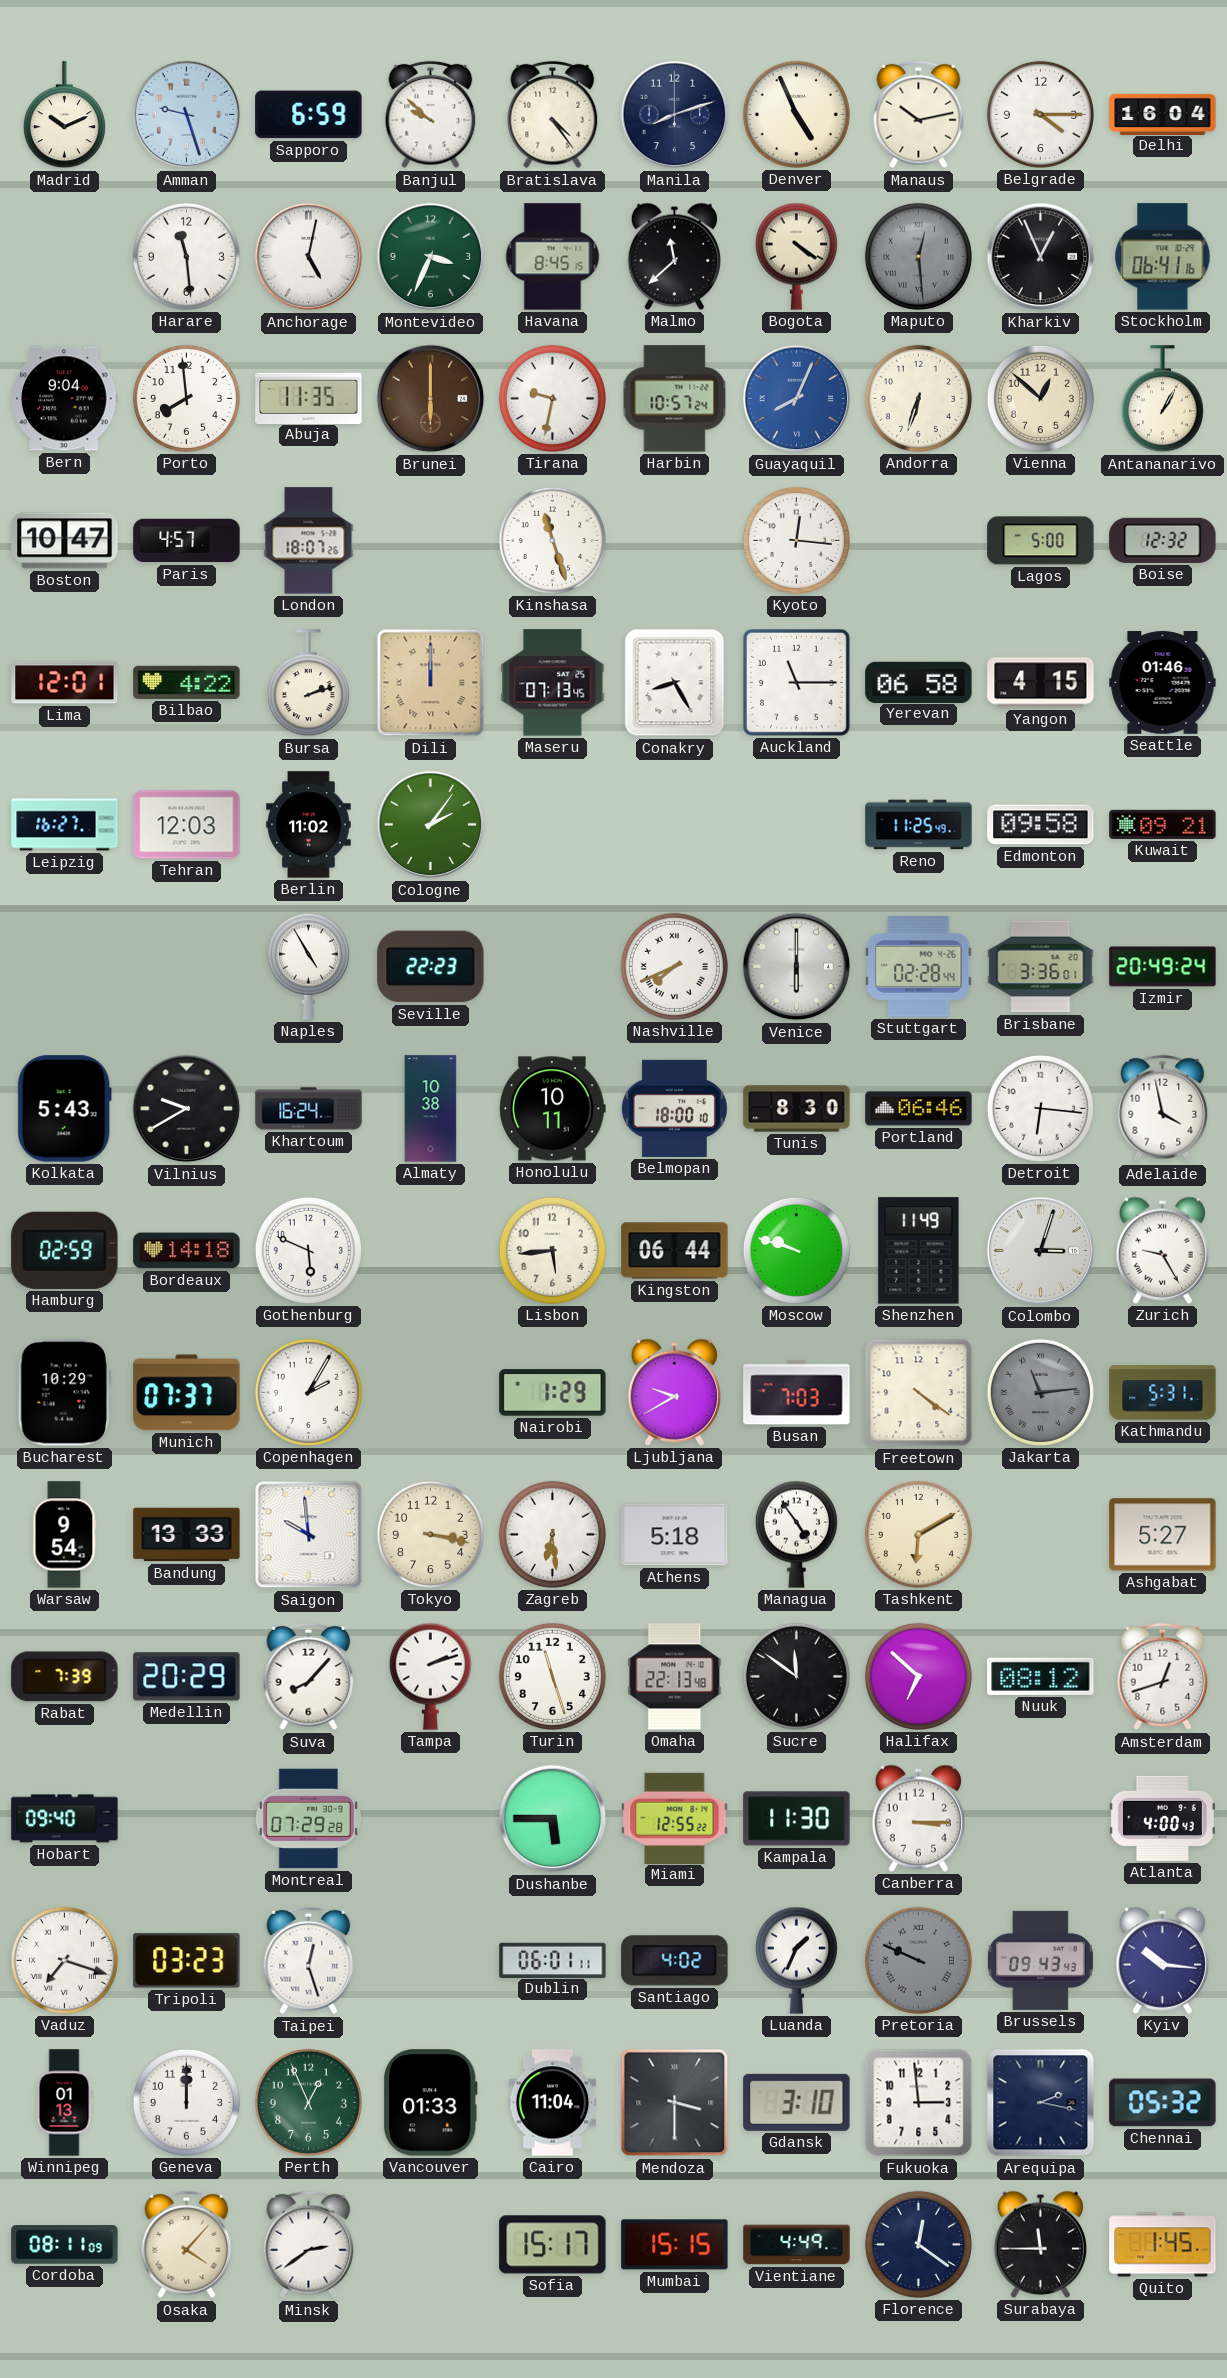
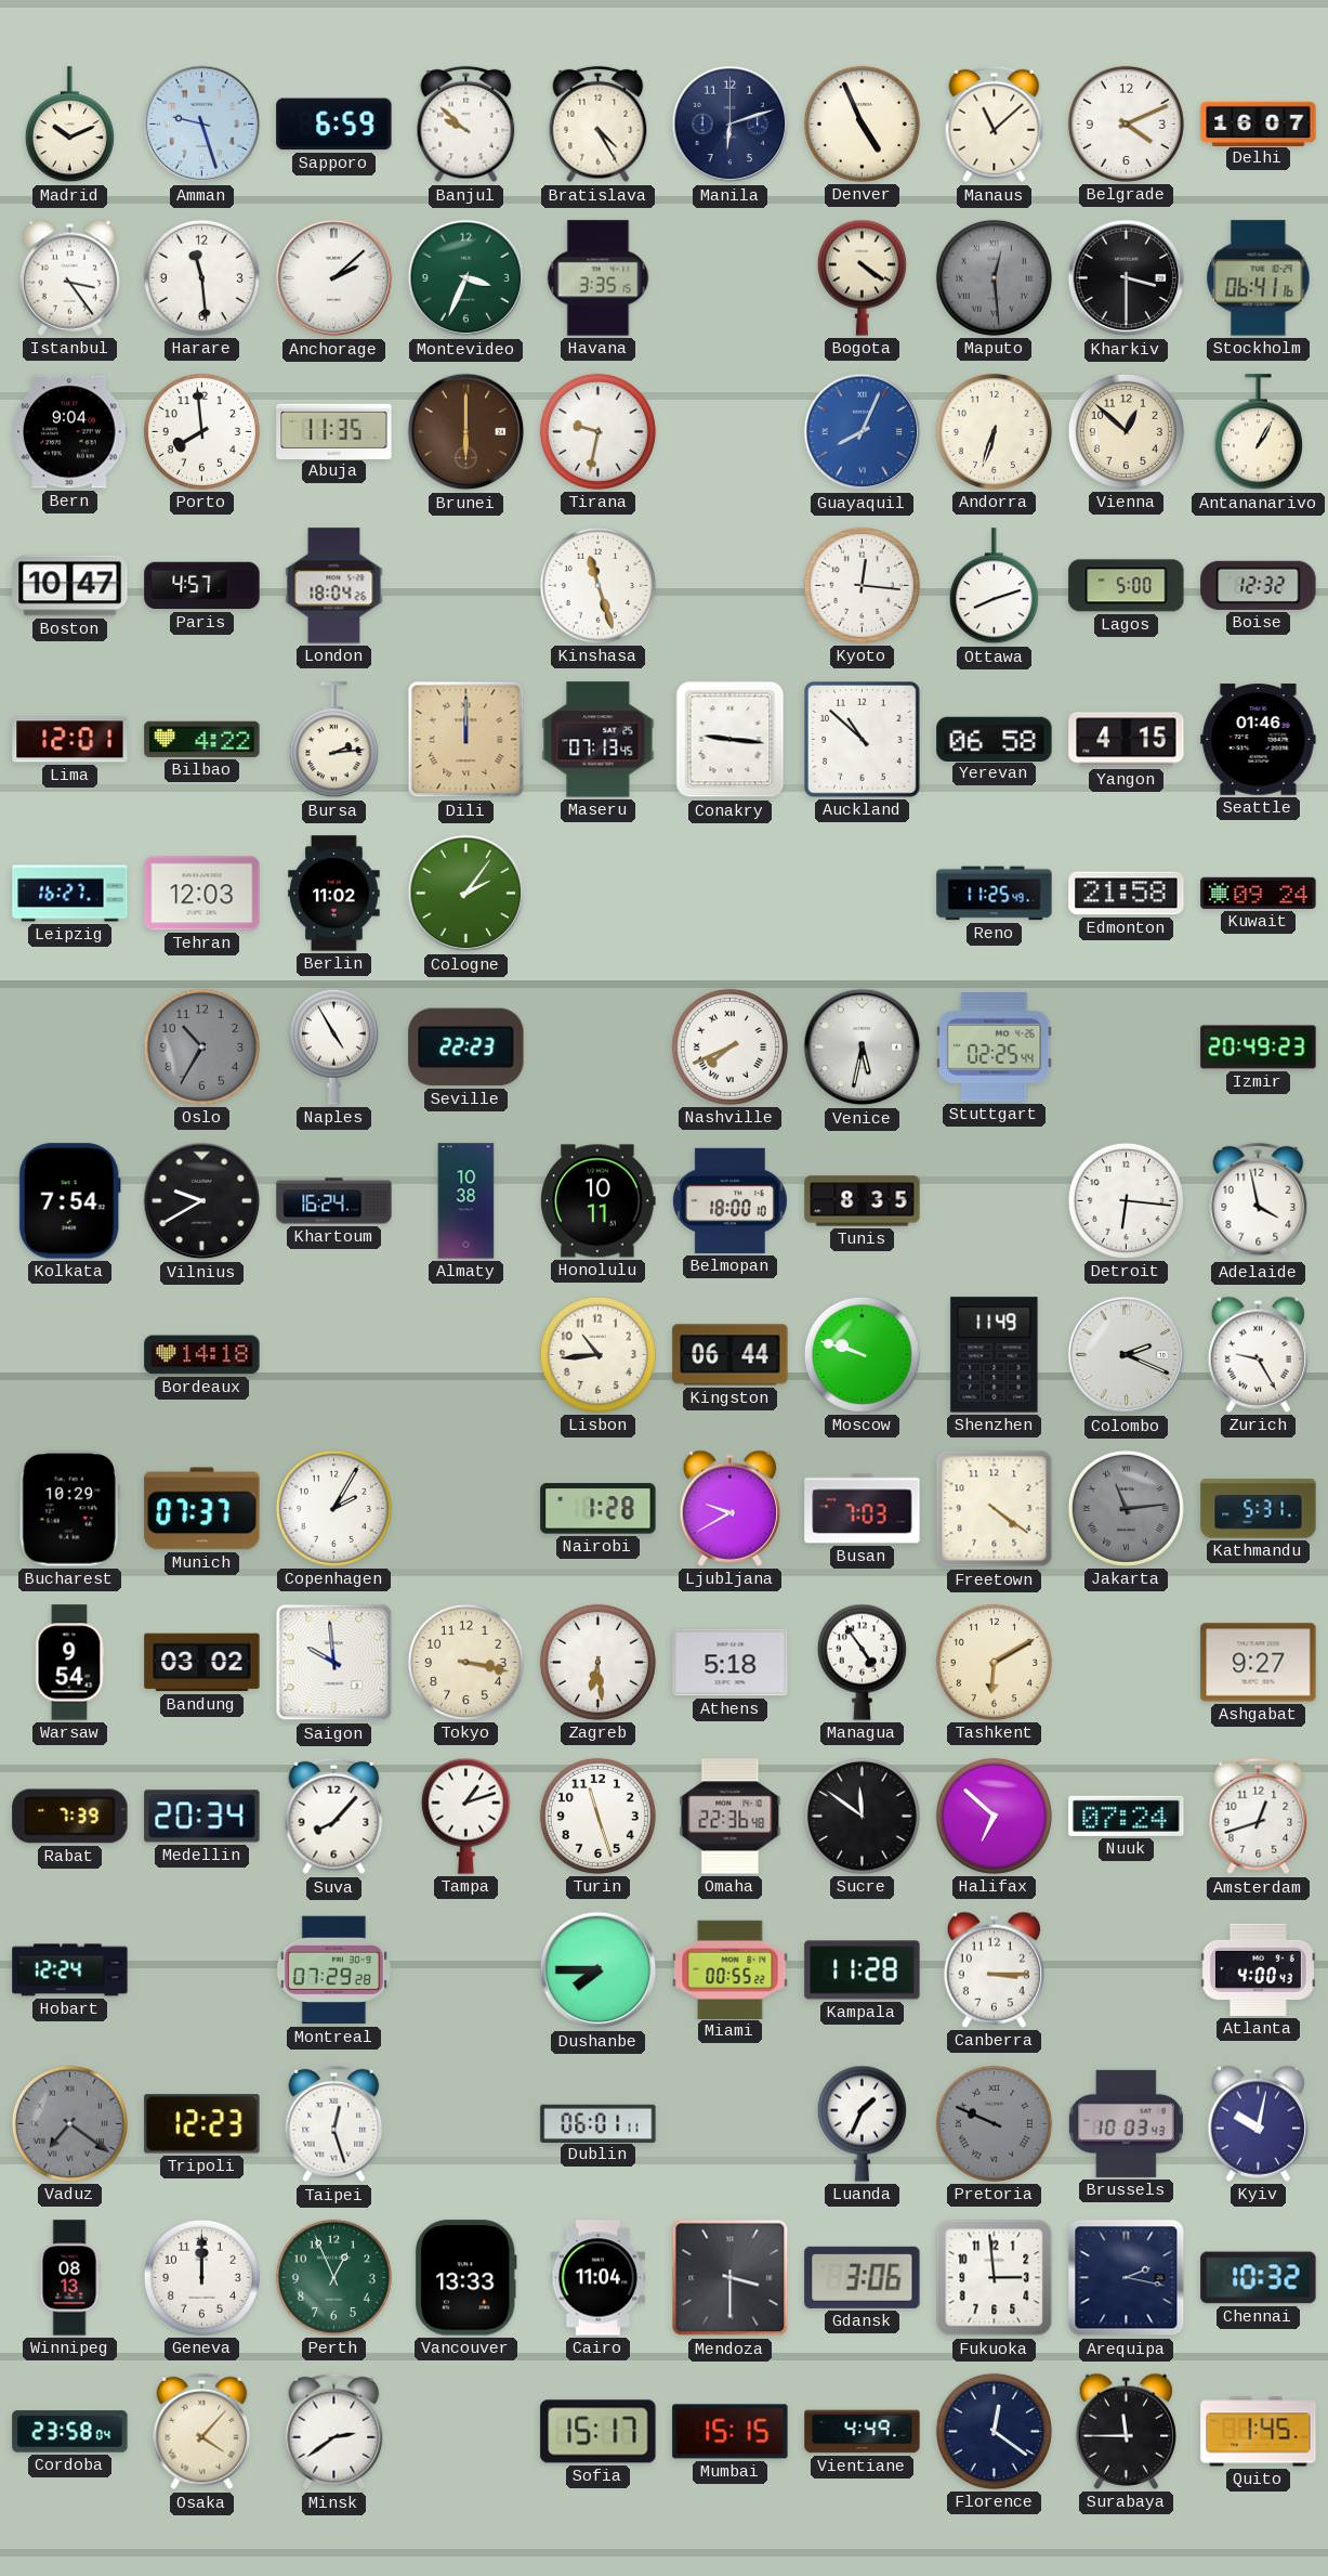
Bratislava: 4:24 -> 4:25 (599, 125)
Manila: 8:12 -> 6:12 (731, 125)
Manaus: 10:13 -> 11:08 (995, 125)
Belgrade: 4:15 -> 4:11 (1126, 123)
Delhi: 16:04 -> 16:07 (1259, 123)
Istanbul: none -> 3:24 (69, 277)
Anchorage: 5:02 -> 2:08 (334, 278)
Havana: 8:45 -> 3:35 (599, 278)
Malmo: 11:38 -> none (674, 256)
Kharkiv: 12:56 -> 3:30 (1127, 278)
Harbin: 10:57 -> none (675, 399)
London: 18:07 -> 18:04 (334, 586)
Ottawa: none -> 8:12 (994, 586)
Bursa: 2:12 -> 2:14 (333, 740)
Conakry: 8:25 -> 9:16 (731, 740)
Auckland: 11:15 -> 10:52 (863, 740)
Edmonton: 09:58 -> 21:58 (1127, 894)
Kuwait: 09:21 -> 09:24 (1259, 893)
Oslo: none -> 10:35 (201, 1046)
Venice: 6:00 -> 5:32 (863, 1048)
Stuttgart: 02:28 -> 02:25 (995, 1048)
Brisbane: 3:36 -> none (1041, 967)
Izmir: 20:49:24 -> 20:49:23 (1259, 1048)
Kolkata: 5:43 -> 7:54 (69, 1201)
Tunis: 8:30 -> 8:35 (863, 1201)
Portland: 06:46 -> none (919, 1109)
Hamburg: 02:59 -> none (65, 1250)
Gothenburg: 5:49 -> none (308, 1250)
Lisbon: 5:44 -> 10:44 (597, 1354)
Colombo: 3:03 -> 2:19 (1127, 1355)
Nairobi: 1:29 -> 1:28 (599, 1509)
Bandung: 13:33 -> 03:02 (202, 1663)
Ashgabat: 5:27 -> 9:27 (1259, 1663)
Medellin: 20:29 -> 20:34 (202, 1817)
Tampa: 2:12 -> 1:12 (465, 1816)
Omaha: 22:13 -> 22:36 (731, 1817)
Nuuk: 08:12 -> 07:24 (1127, 1816)
Hobart: 09:40 -> 12:24 (70, 1970)
Dushanbe: 5:45 -> 7:45 (599, 1970)
Miami: 12:55 -> 00:55 (731, 1969)
Kampala: 11:30 -> 11:28 (863, 1970)
Vaduz: 7:18 -> 7:21 (69, 2123)
Vaduz dial: white -> grey (69, 2123)
Tripoli: 03:23 -> 12:23 (202, 2124)
Santiago: 4:02 -> none (675, 1961)
Brussels: 09:43 -> 10:03 (1126, 2123)
Kyiv: 10:16 -> 10:02 (1258, 2123)
Winnipeg: 01:13 -> 08:13 (69, 2278)
Vancouver: 01:33 -> 13:33 (465, 2278)
Gdansk: 3:10 -> 3:06 (863, 2277)
Chennai: 05:32 -> 10:32 (1259, 2278)
Cordoba: 08:11 -> 23:58 (70, 2432)
